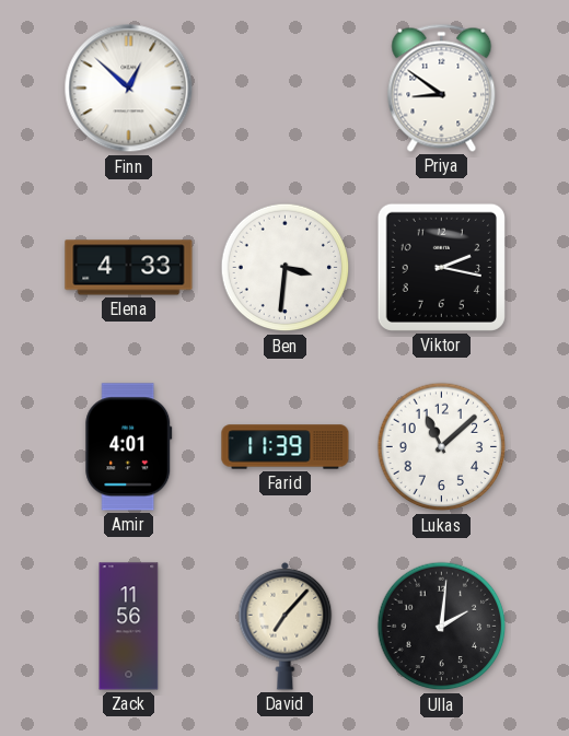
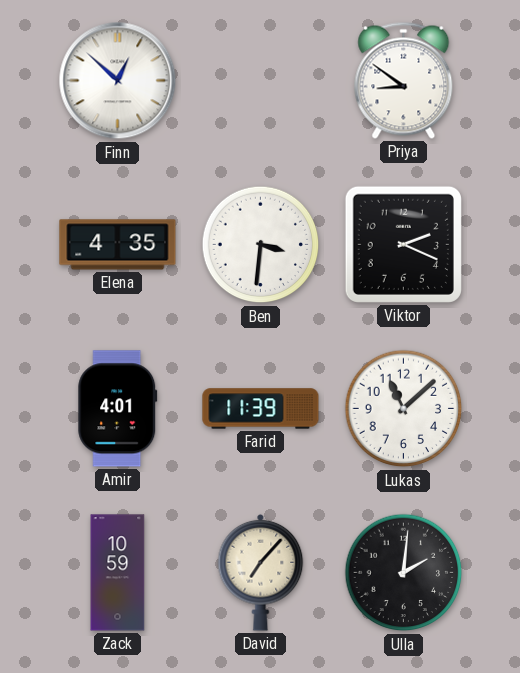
Elena: 4:33 -> 4:35 (118, 245)
Viktor: 2:17 -> 2:19 (403, 244)
Zack: 11:56 -> 10:59 (118, 573)
